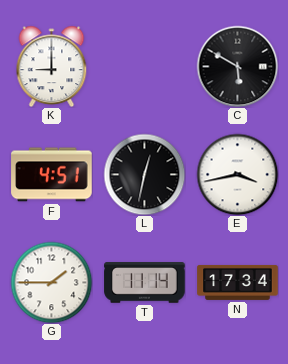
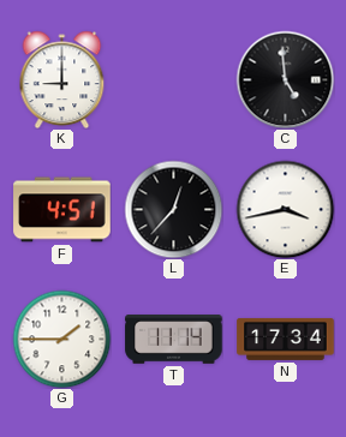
C: 5:50 -> 4:59 (285, 79)
L: 12:32 -> 12:37 (173, 209)
